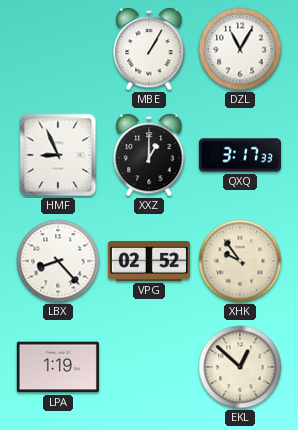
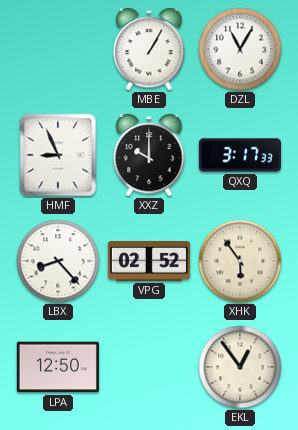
XXZ: 1:00 -> 10:00 (149, 155)
XHK: 9:54 -> 5:54 (240, 261)
LPA: 1:19 -> 12:50 (58, 367)
EKL: 12:52 -> 12:54 (240, 367)
